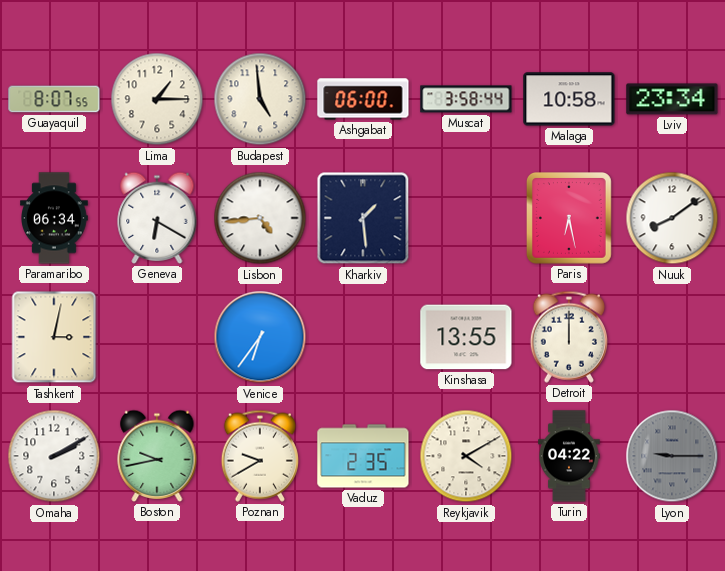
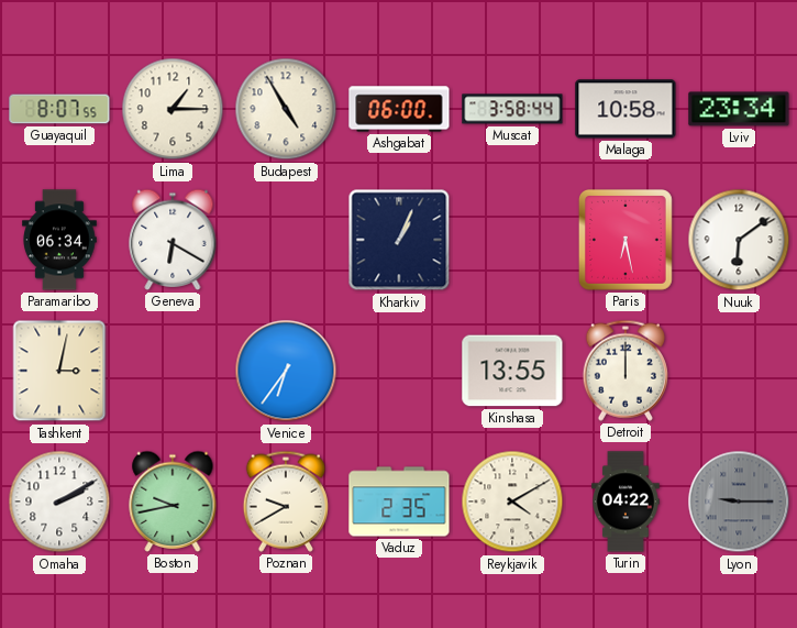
Budapest: 4:59 -> 4:55 (286, 109)
Lisbon: 4:44 -> none (260, 218)
Kharkiv: 1:29 -> 1:04 (399, 240)
Nuuk: 8:09 -> 6:09 (739, 240)
